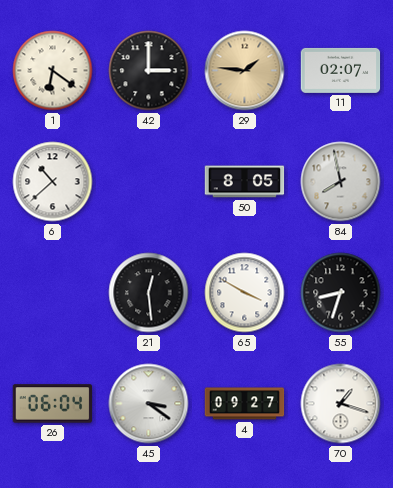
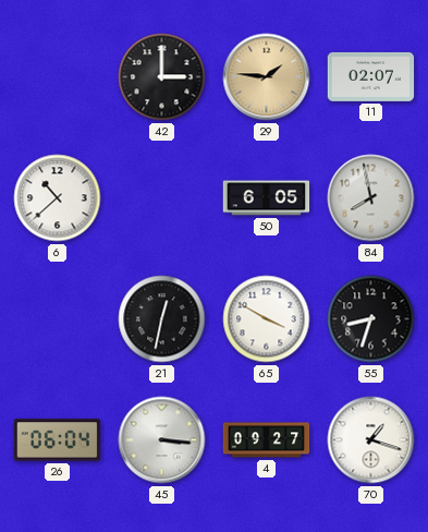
1: 6:21 -> none (53, 71)
50: 8:05 -> 6:05 (267, 198)
21: 12:29 -> 12:32 (162, 319)
45: 3:21 -> 3:16 (162, 440)
